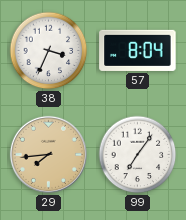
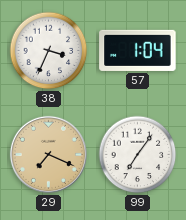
57: 8:04 -> 1:04 (138, 50)
29: 7:44 -> 7:19 (48, 154)
